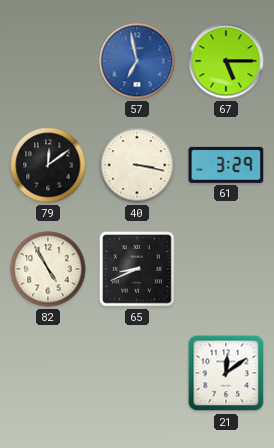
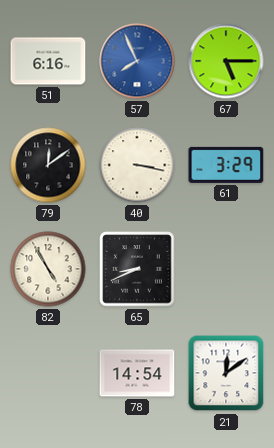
51: none -> 6:16 (48, 61)
57: 6:58 -> 7:56 (137, 61)
78: none -> 14:54 (137, 373)
